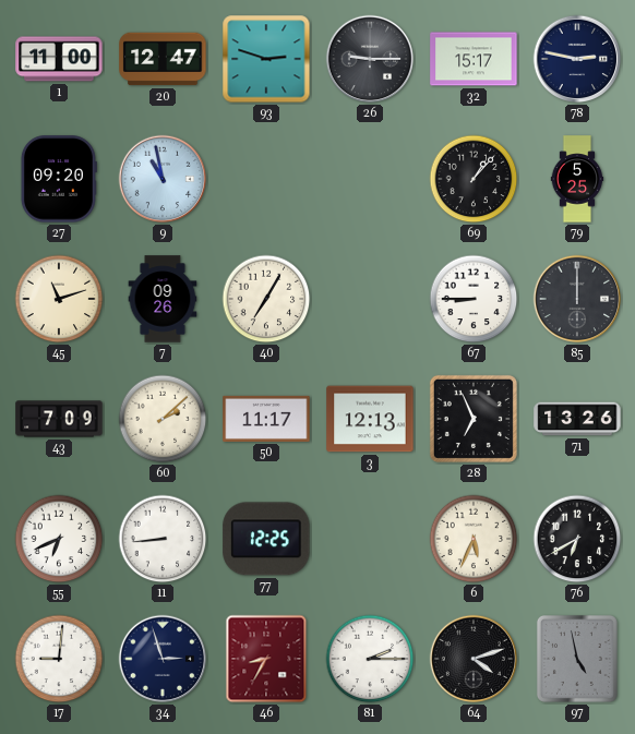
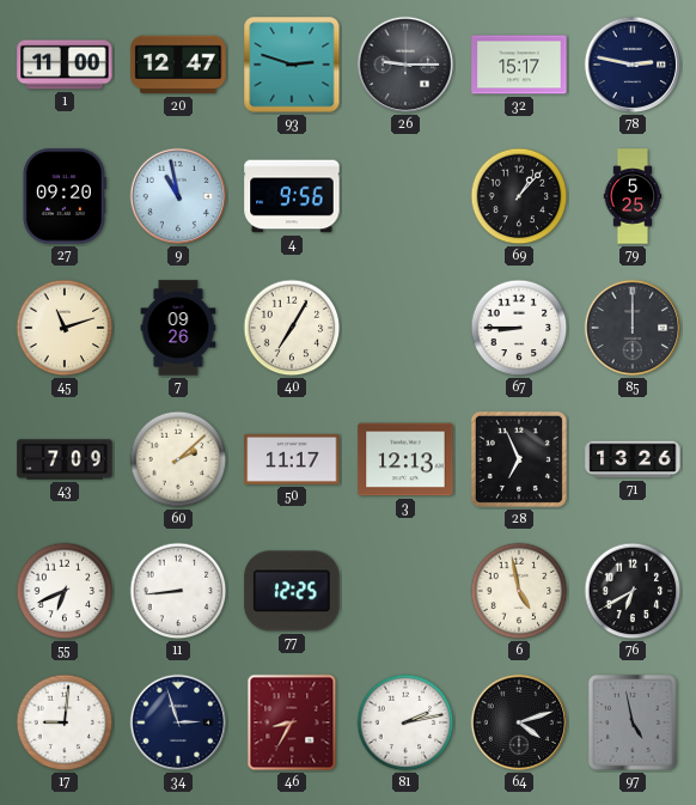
4: none -> 9:56 (292, 196)
6: 5:34 -> 4:58 (519, 591)
81: 2:15 -> 2:13 (405, 722)
